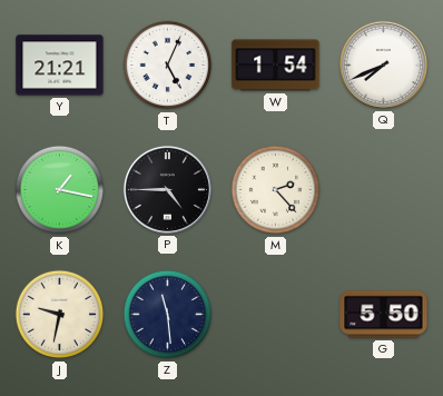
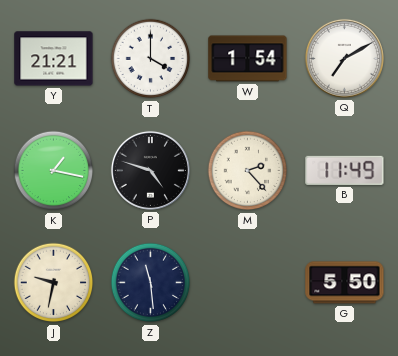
T: 5:04 -> 4:00 (151, 59)
Q: 7:41 -> 7:10 (344, 58)
P: 4:45 -> 4:48 (150, 170)
B: none -> 11:49 (345, 170)
